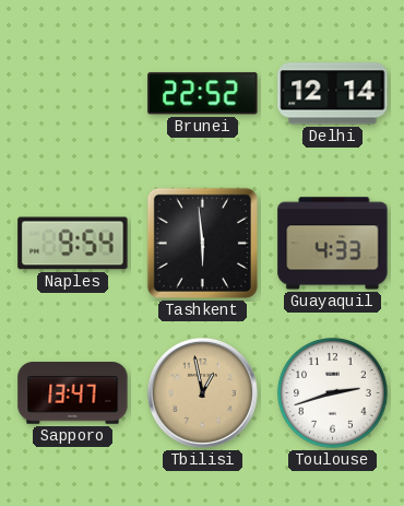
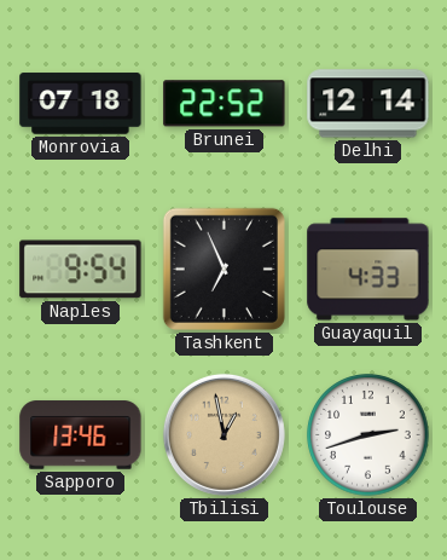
Monrovia: none -> 07:18 (81, 104)
Tashkent: 5:59 -> 6:56 (224, 269)
Sapporo: 13:47 -> 13:46 (81, 435)
